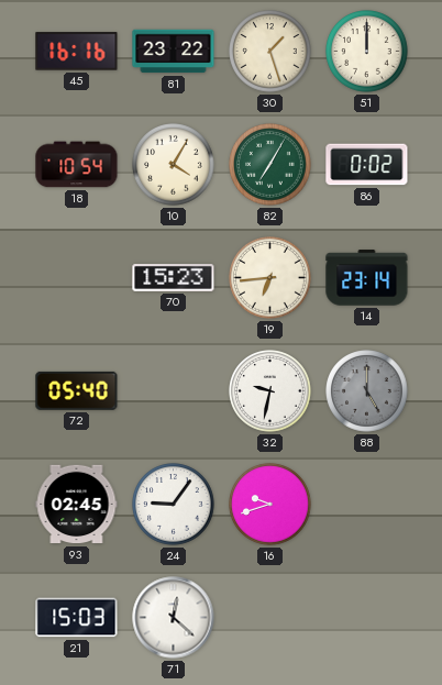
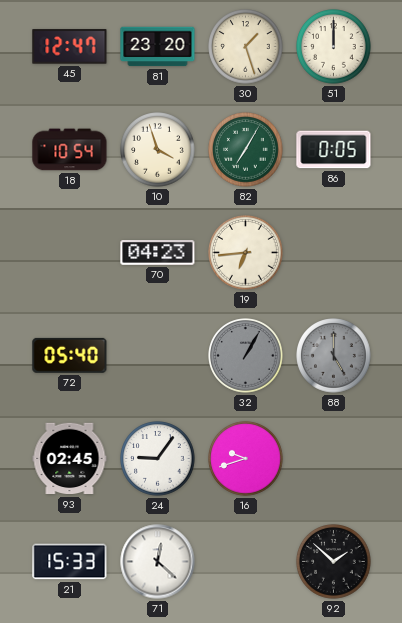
45: 16:16 -> 12:47 (70, 47)
81: 23:22 -> 23:20 (158, 47)
10: 4:05 -> 3:57 (158, 150)
86: 0:02 -> 0:05 (334, 150)
70: 15:23 -> 04:23 (158, 253)
14: 23:14 -> none (367, 278)
32: 9:32 -> 1:05 (246, 356)
32 dial: white -> grey (246, 356)
21: 15:03 -> 15:33 (70, 562)
92: none -> 1:52 (334, 562)
